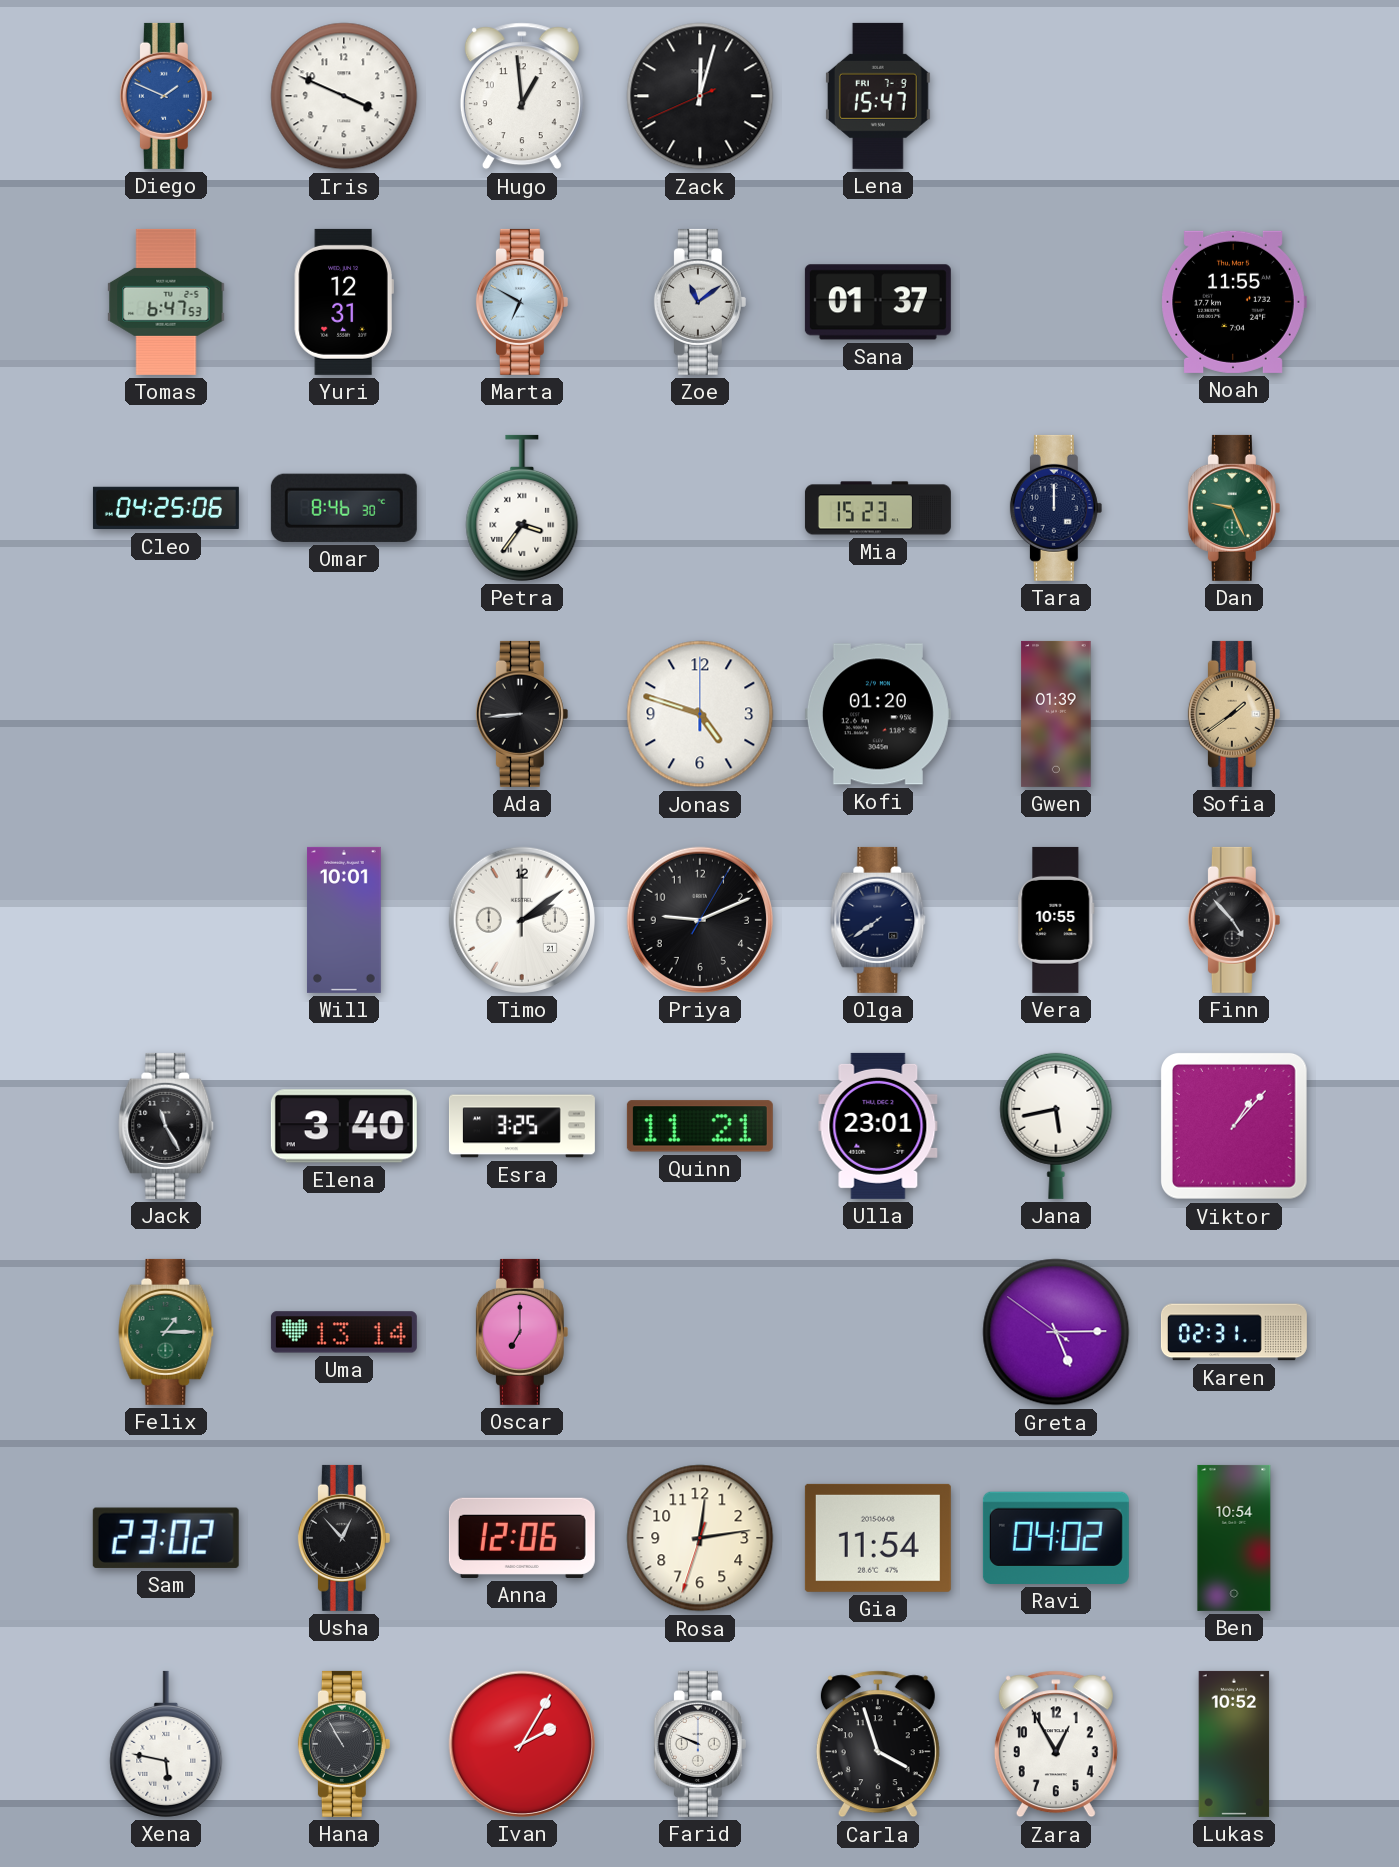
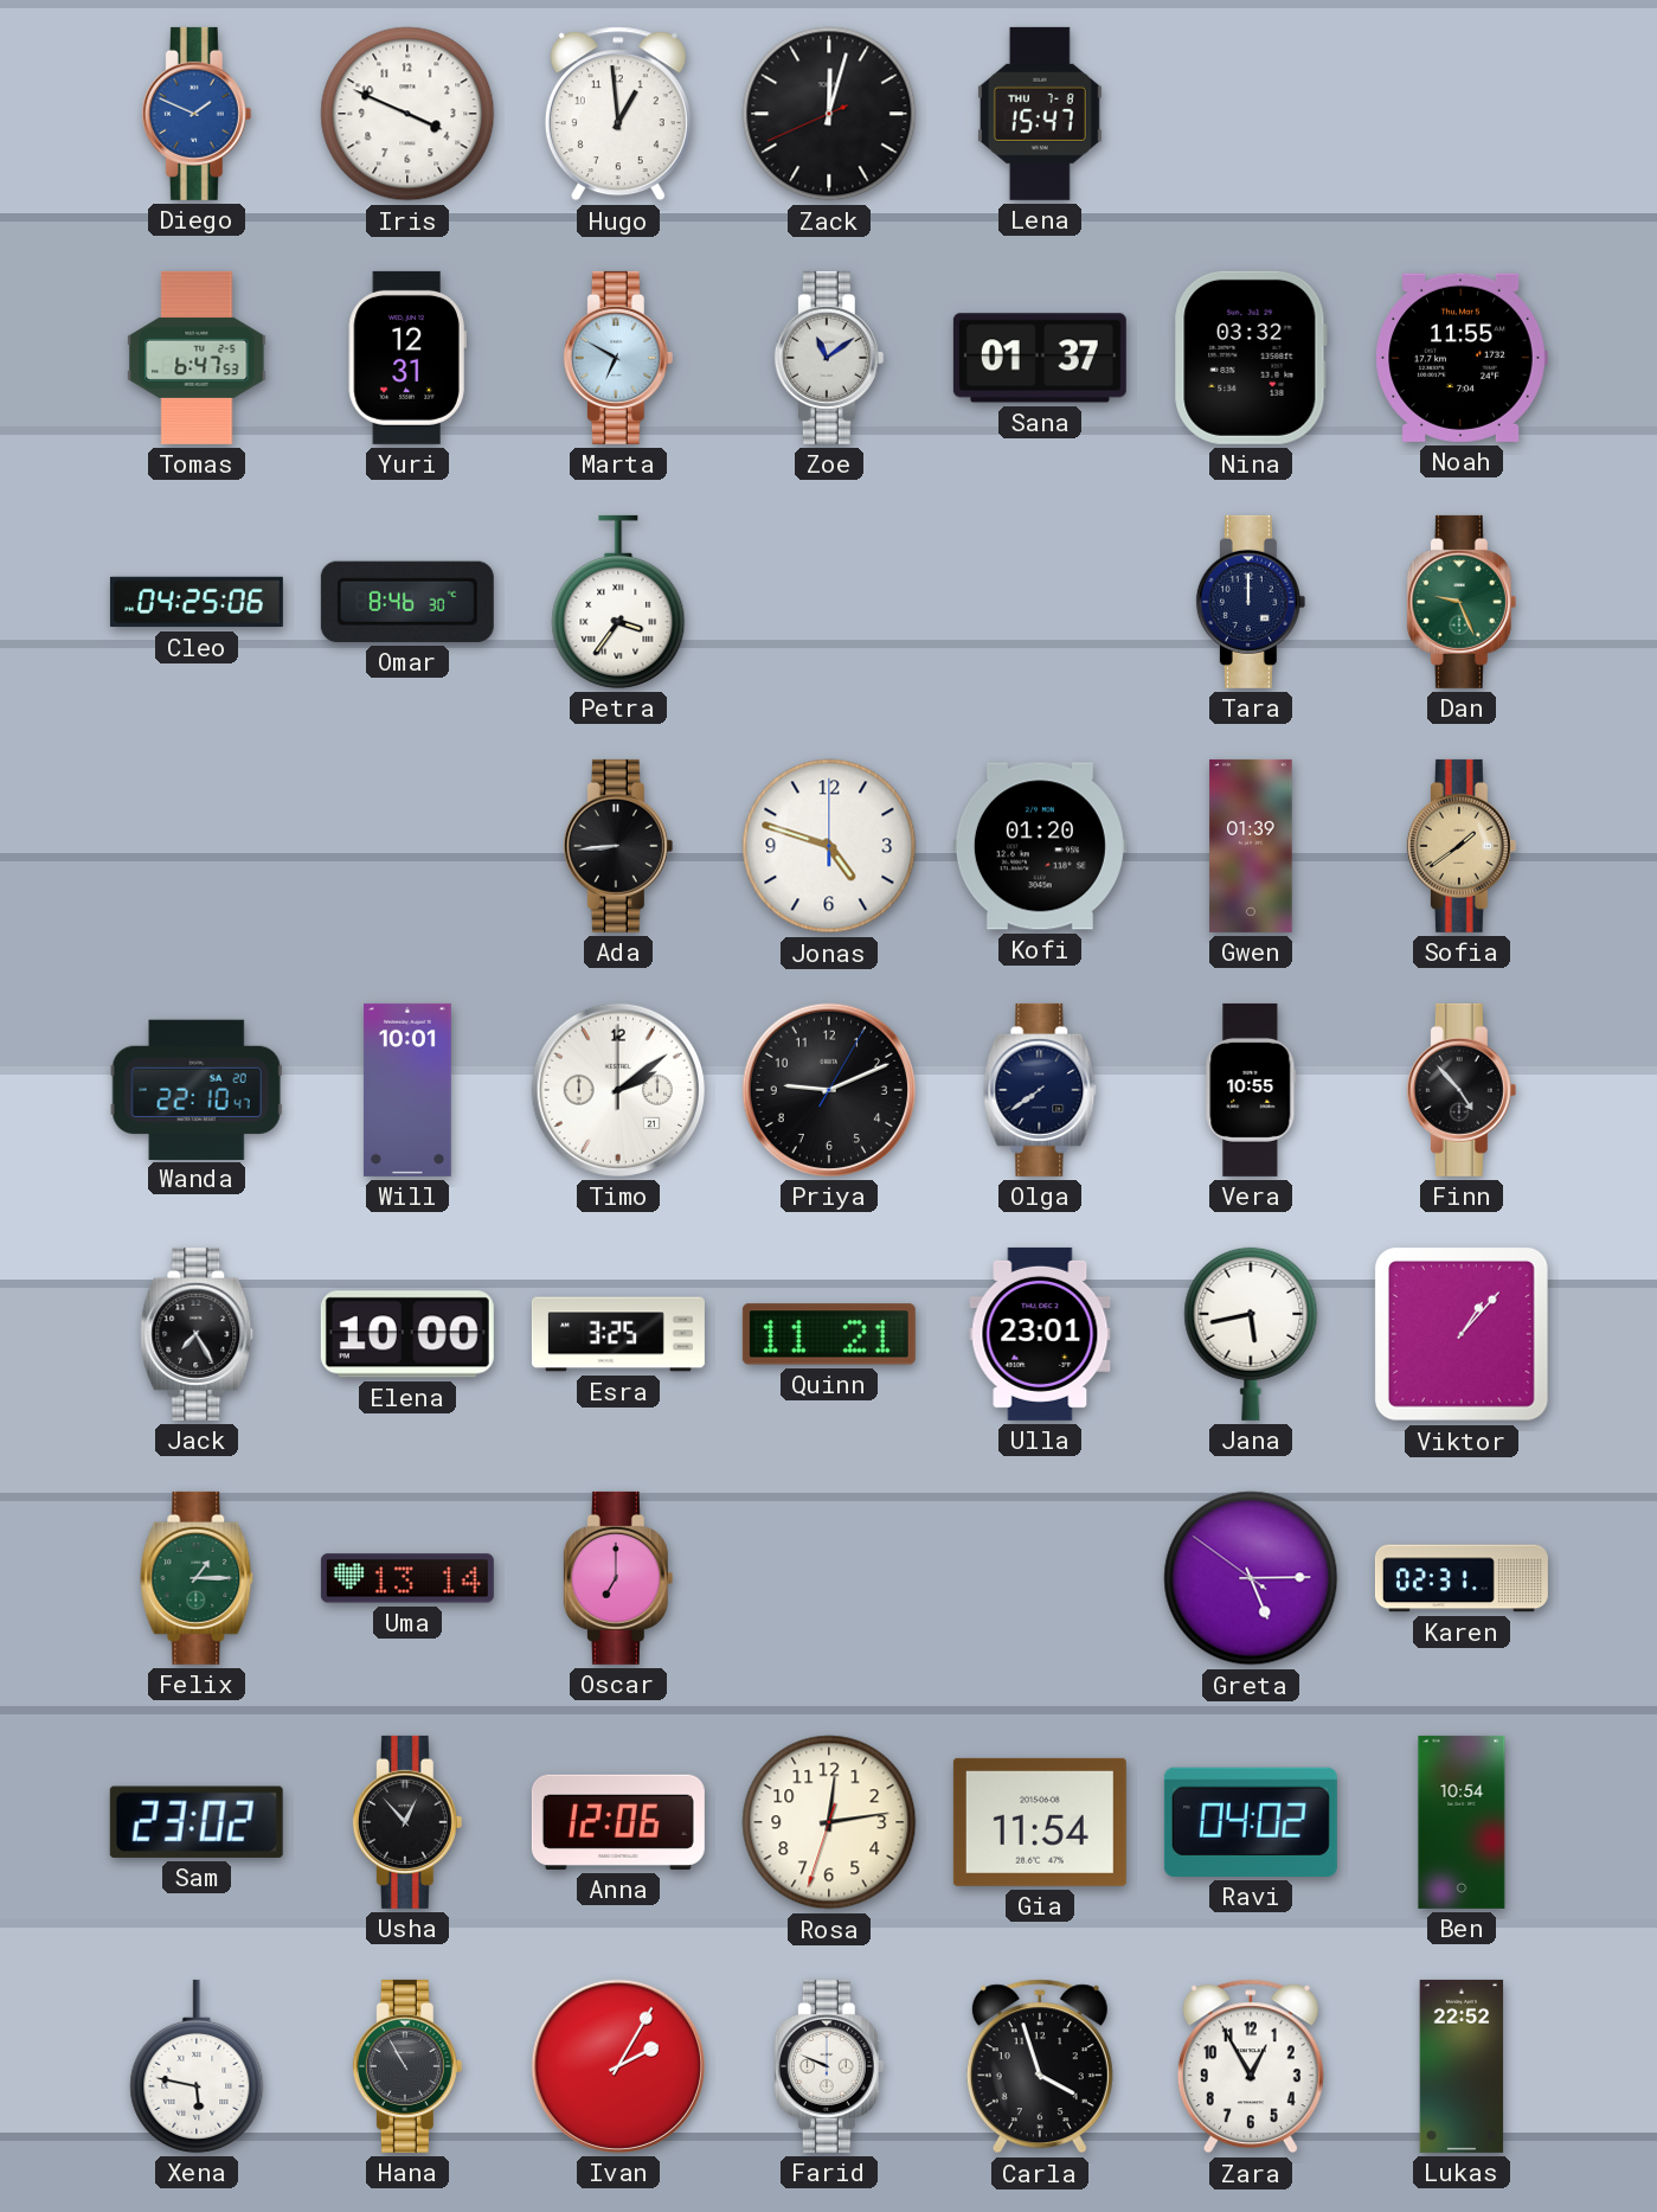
Lena date: FRI 7-9 -> THU 7-8 (1040, 114)
Nina: none -> 03:32 (1251, 358)
Mia: 15:23 -> none (878, 508)
Wanda: none -> 22:10 (197, 1089)
Jack: 11:25 -> 7:25 (197, 1334)
Elena: 3:40 -> 10:00 (407, 1334)
Lukas: 10:52 -> 22:52 (1462, 2066)
